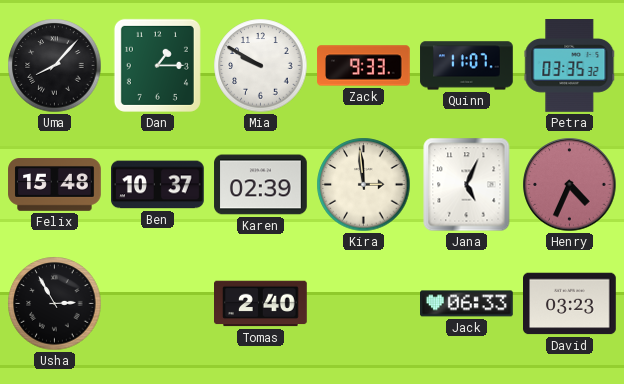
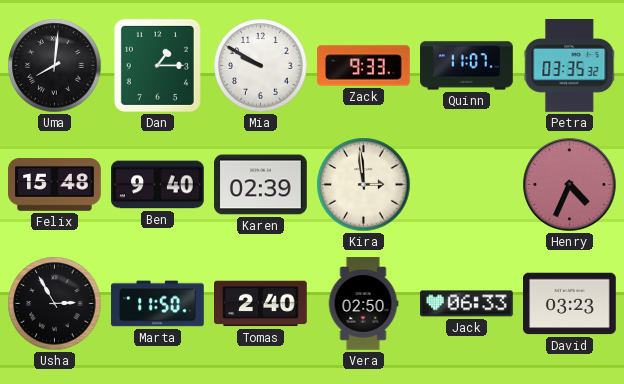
Uma: 8:07 -> 8:01 (55, 66)
Ben: 10:37 -> 9:40 (158, 185)
Jana: 5:04 -> none (467, 185)
Marta: none -> 11:50 (158, 304)
Vera: none -> 02:50 (363, 304)
